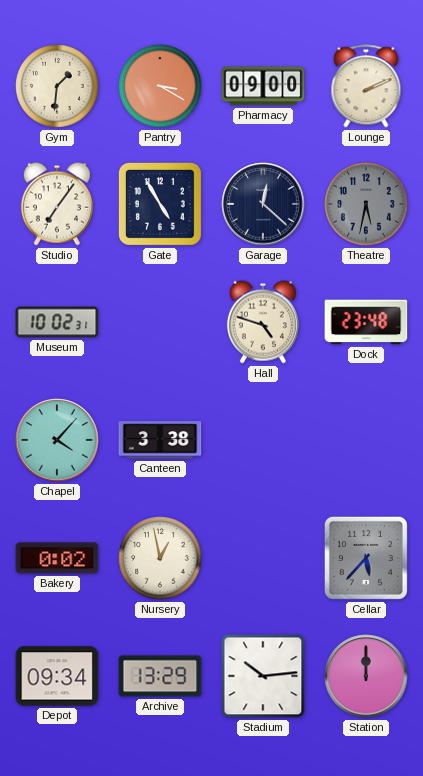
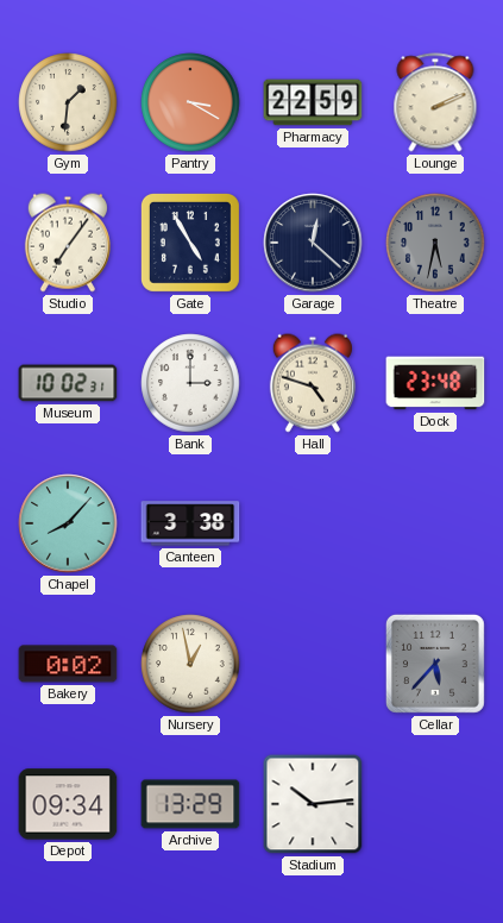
Pharmacy: 09:00 -> 22:59 (313, 102)
Bank: none -> 3:00 (190, 383)
Chapel: 4:07 -> 8:07 (68, 523)
Station: 12:00 -> none (366, 676)
